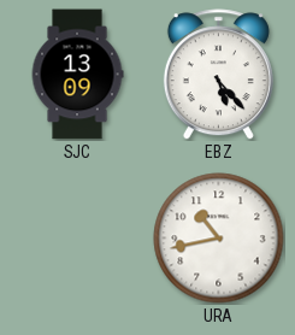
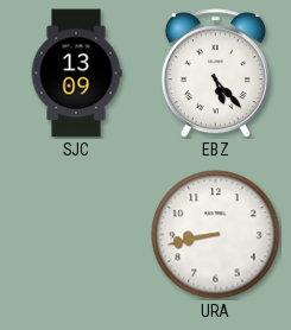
URA: 10:43 -> 8:43 (216, 235)
